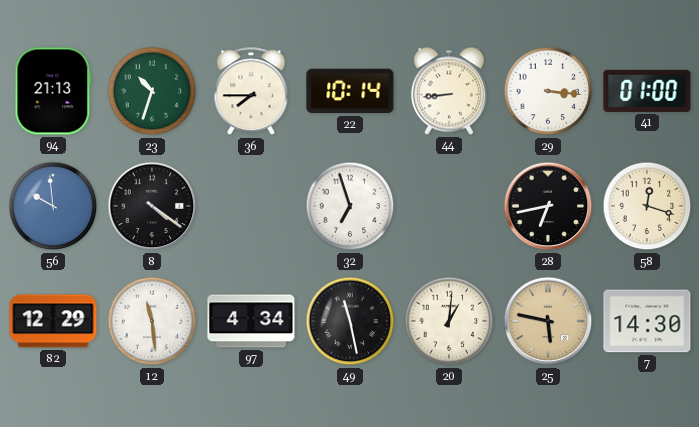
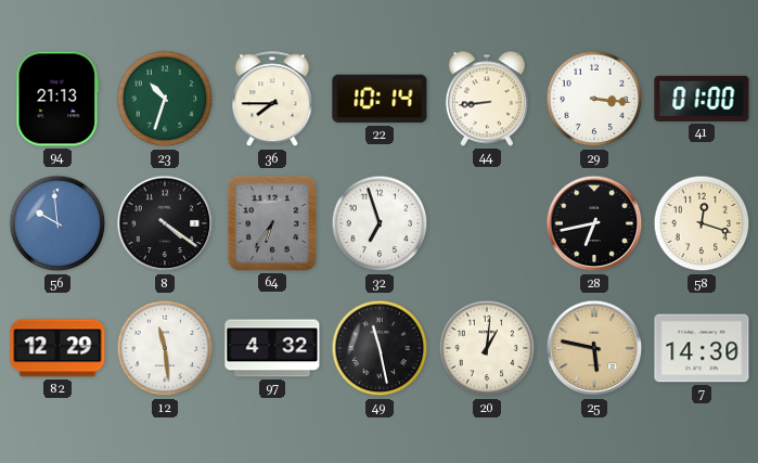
64: none -> 6:36 (272, 223)
97: 4:34 -> 4:32 (272, 348)
